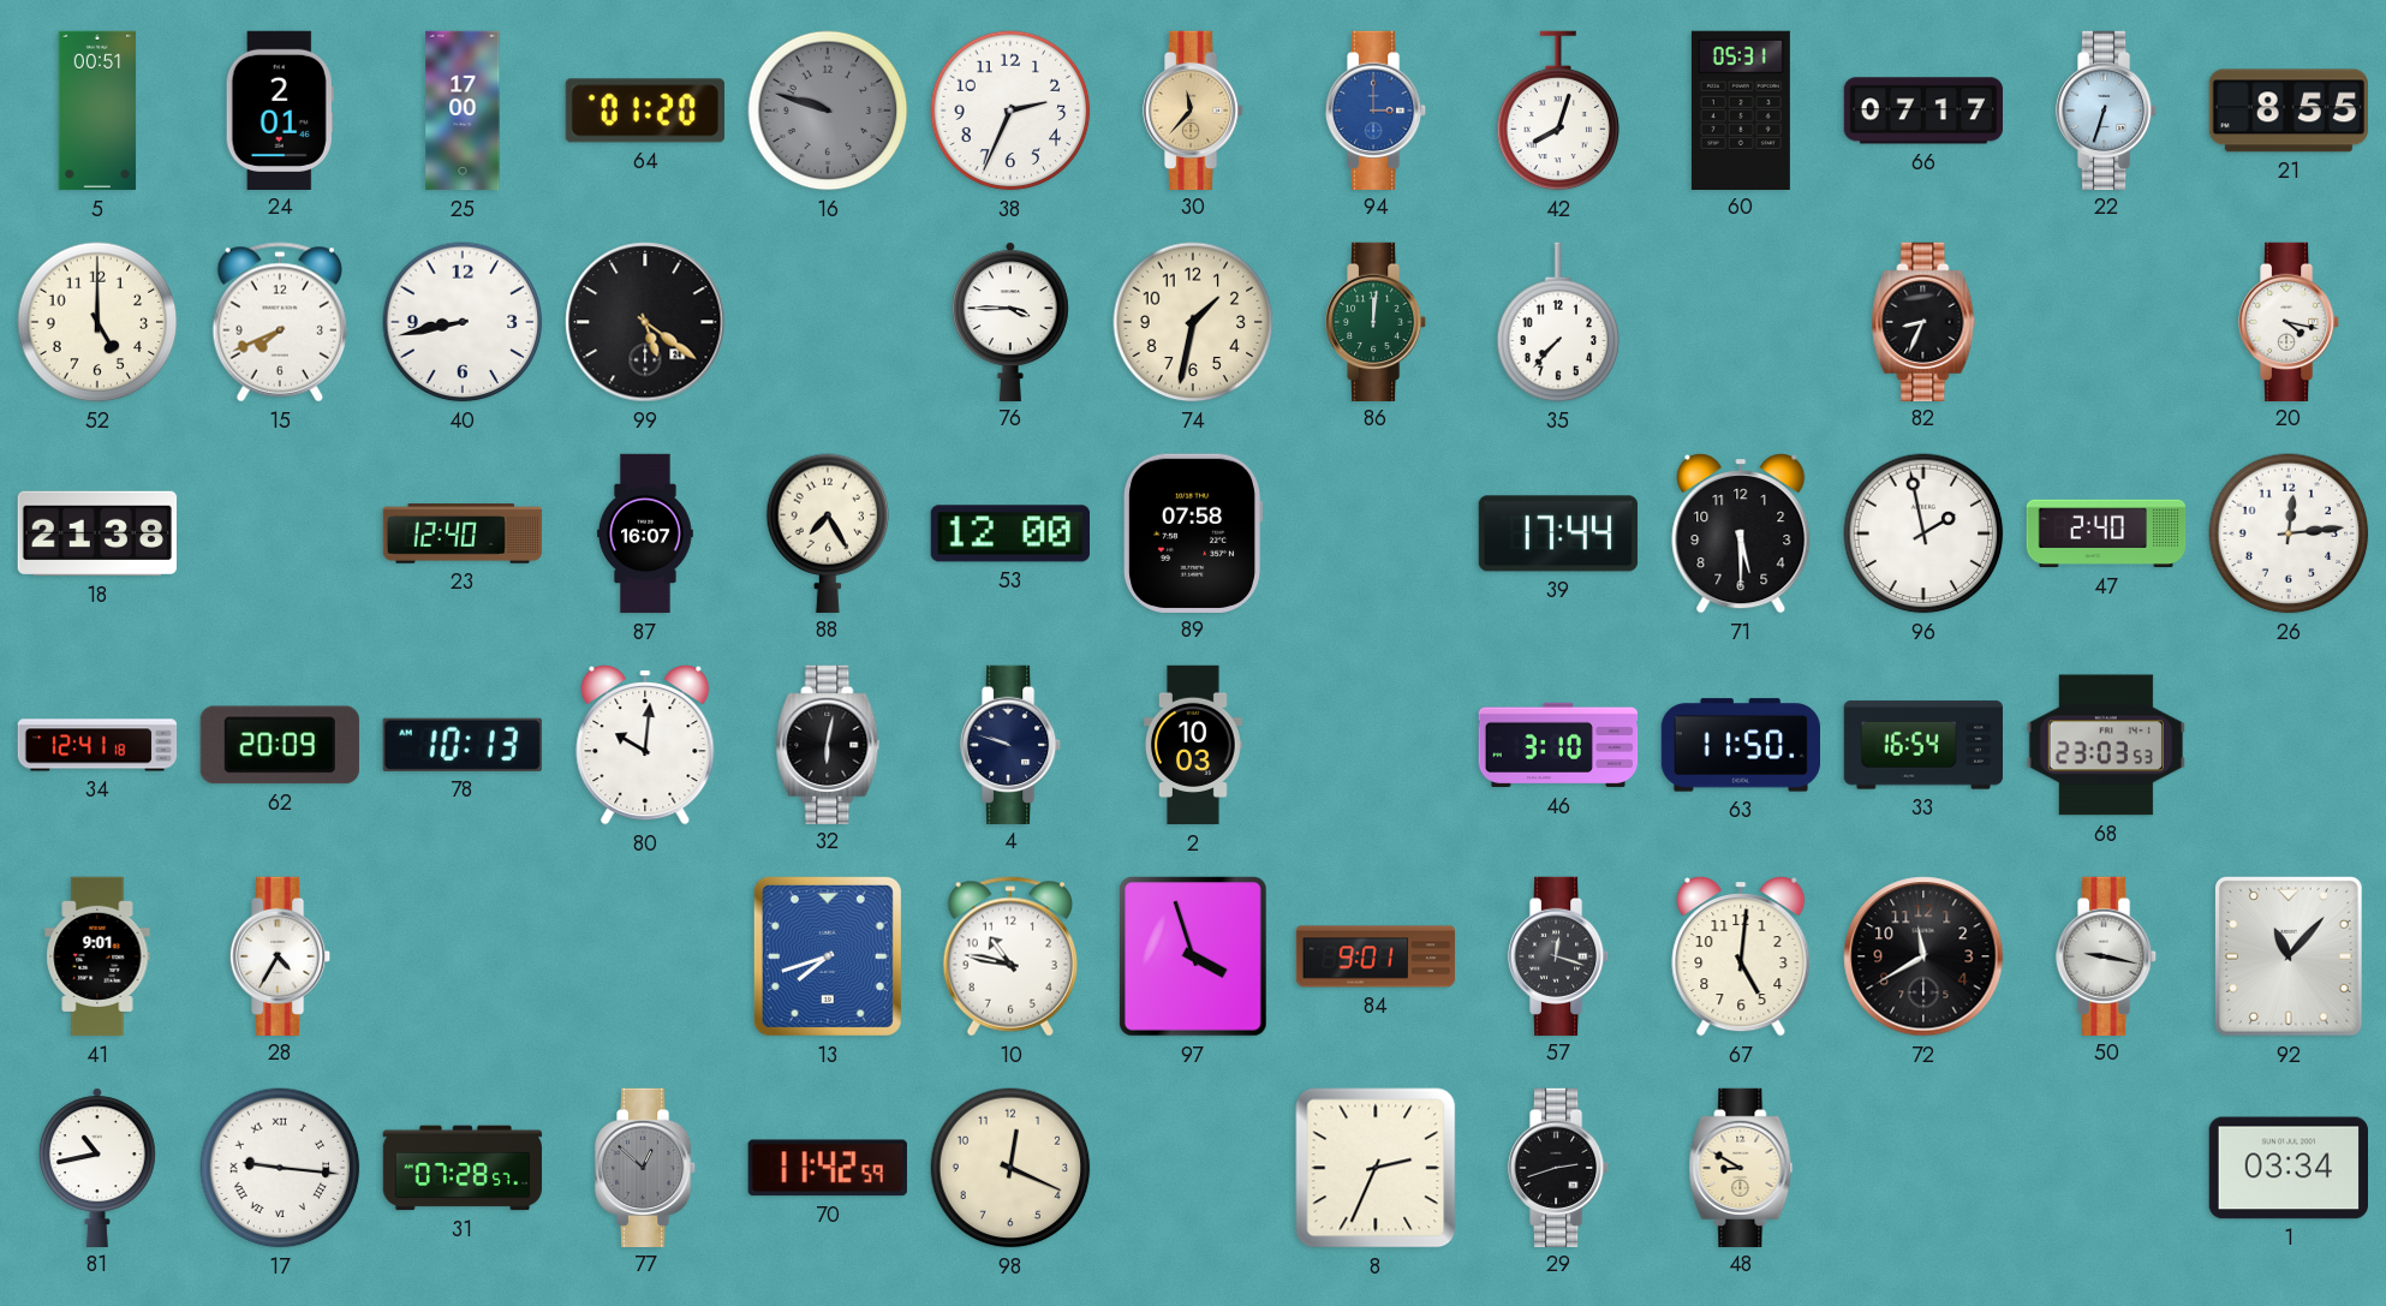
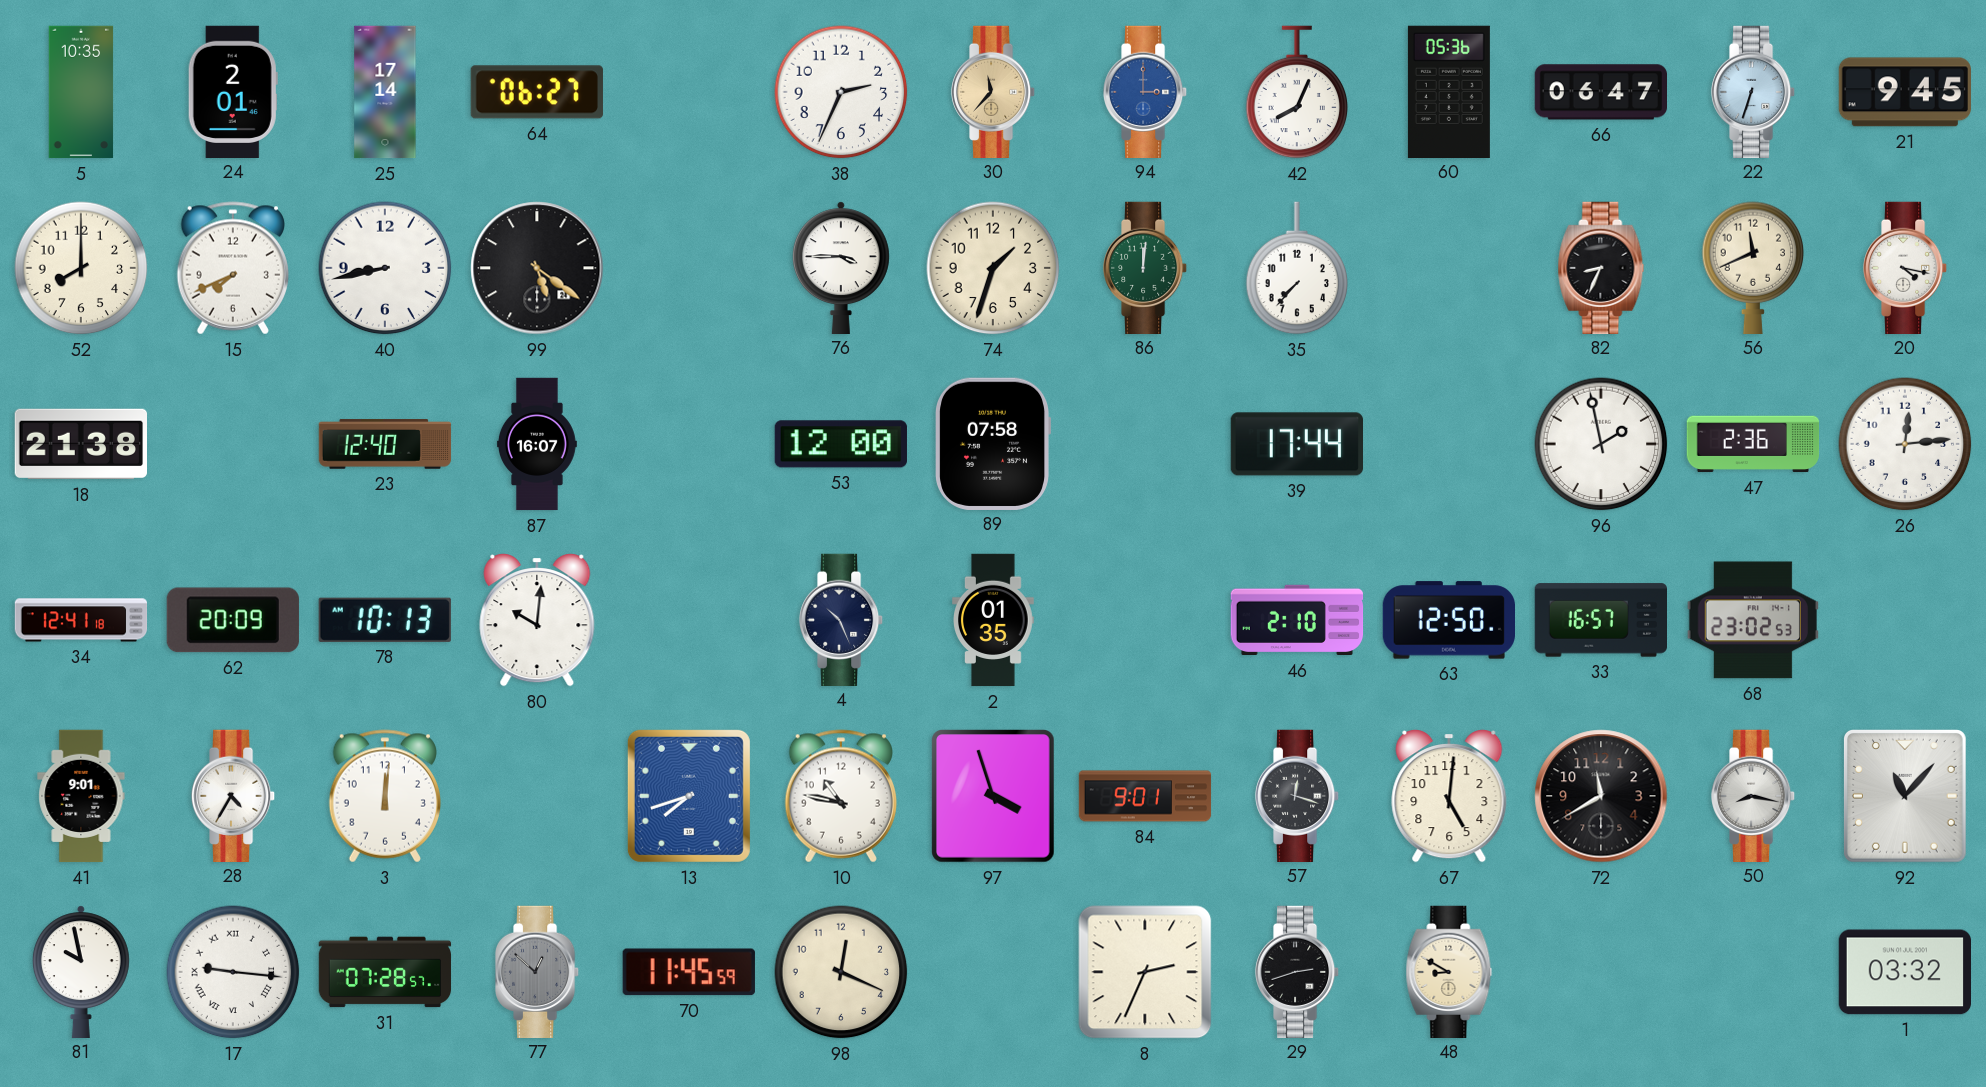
5: 00:51 -> 10:35 (81, 92)
25: 17:00 -> 17:14 (385, 92)
64: 01:20 -> 06:27 (537, 92)
16: 9:48 -> none (828, 111)
42: 8:03 -> 8:04 (1297, 92)
60: 05:31 -> 05:36 (1449, 91)
66: 07:17 -> 06:47 (1600, 92)
21: 8:55 -> 9:45 (1905, 92)
52: 5:00 -> 8:00 (81, 268)
74: 1:32 -> 1:33 (993, 268)
56: none -> 11:41 (1753, 267)
88: 7:25 -> none (828, 532)
71: 5:30 -> none (1741, 533)
47: 2:40 -> 2:36 (1753, 444)
32: 6:02 -> none (828, 744)
4: 9:48 -> 10:26 (841, 619)
2: 10:03 -> 01:35 (994, 620)
46: 3:10 -> 2:10 (1297, 620)
63: 11:50 -> 12:50 (1448, 620)
33: 16:54 -> 16:57 (1600, 620)
68: 23:03 -> 23:02 (1753, 620)
3: none -> 12:01 (384, 796)
50: 9:17 -> 8:17 (1753, 795)
81: 10:43 -> 9:58 (81, 971)
70: 11:42 -> 11:45 (689, 972)
1: 03:34 -> 03:32 (1904, 972)
